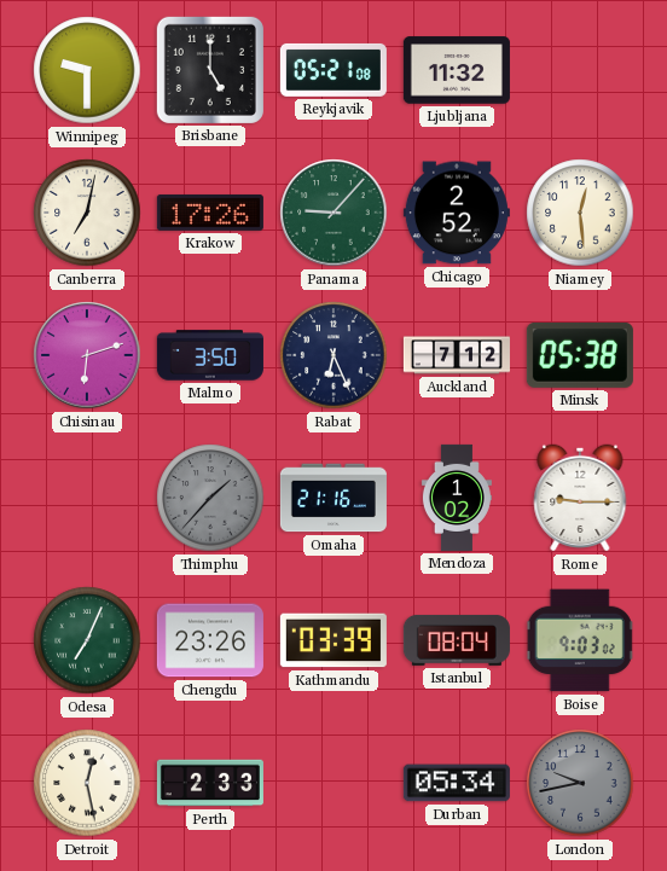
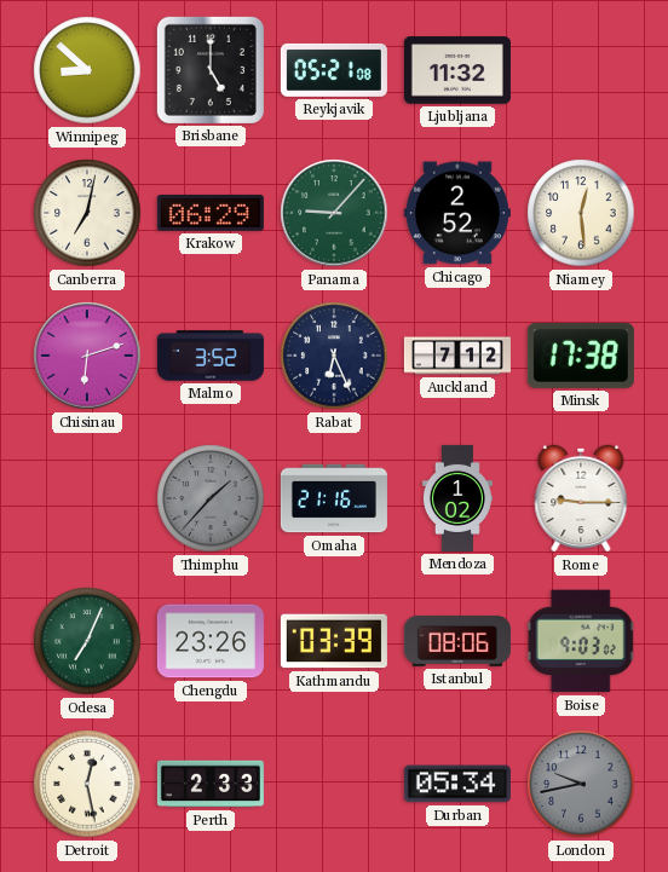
Winnipeg: 9:30 -> 8:52 (87, 70)
Krakow: 17:26 -> 06:29 (211, 213)
Malmo: 3:50 -> 3:52 (211, 356)
Minsk: 05:38 -> 17:38 (581, 356)
Istanbul: 08:04 -> 08:06 (457, 641)
